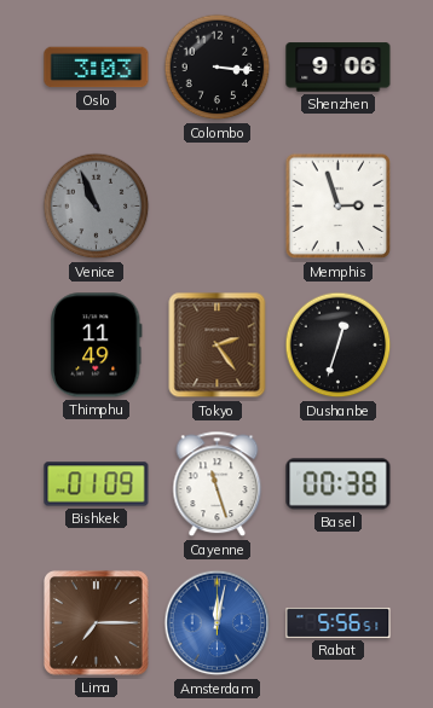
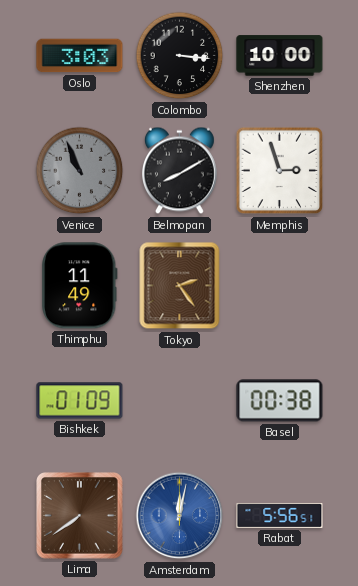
Shenzhen: 9:06 -> 10:00 (280, 56)
Belmopan: none -> 8:10 (179, 171)
Dushanbe: 12:33 -> none (339, 346)
Cayenne: 11:27 -> none (218, 484)
Lima: 7:15 -> 7:39 (80, 516)
